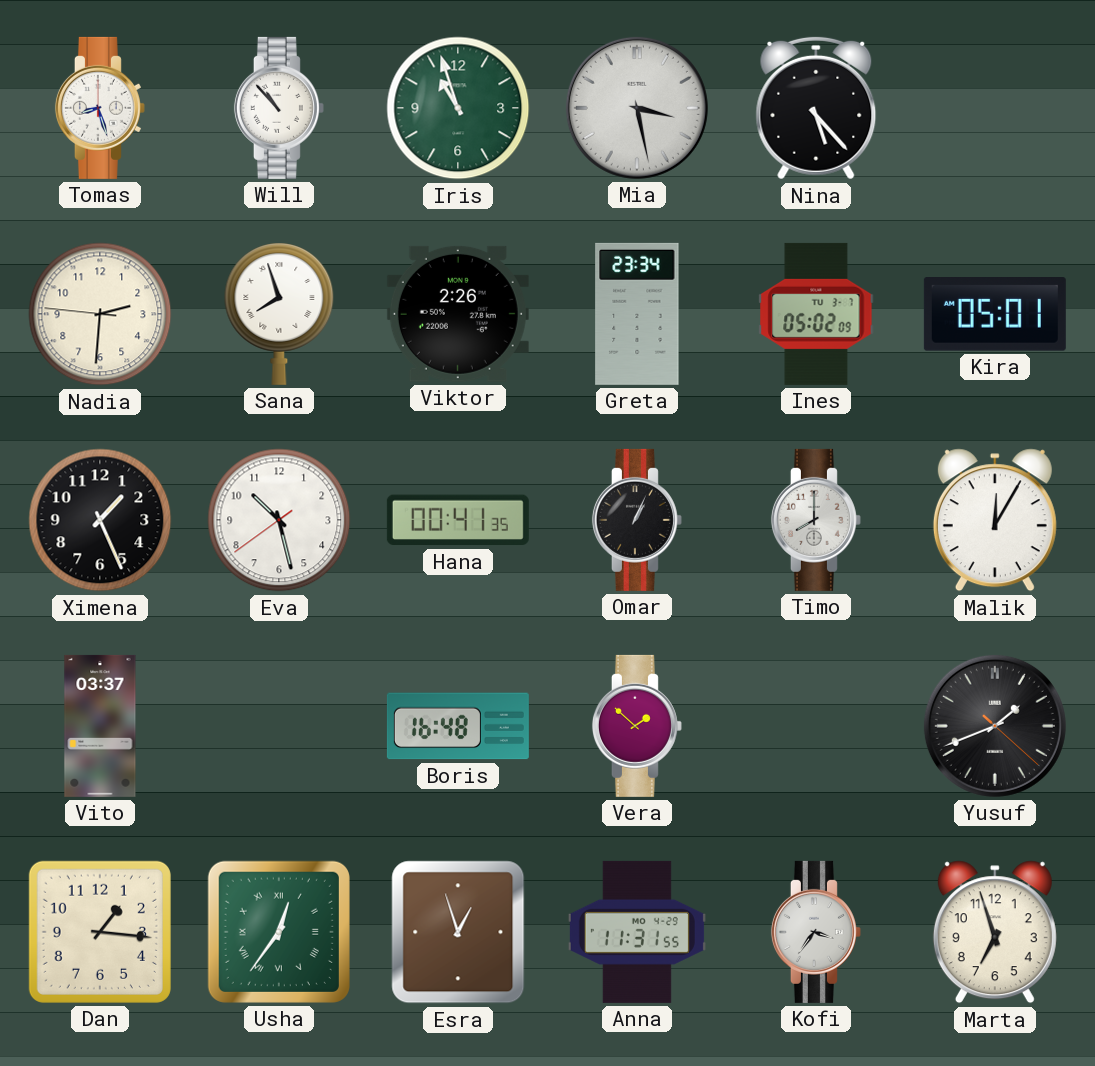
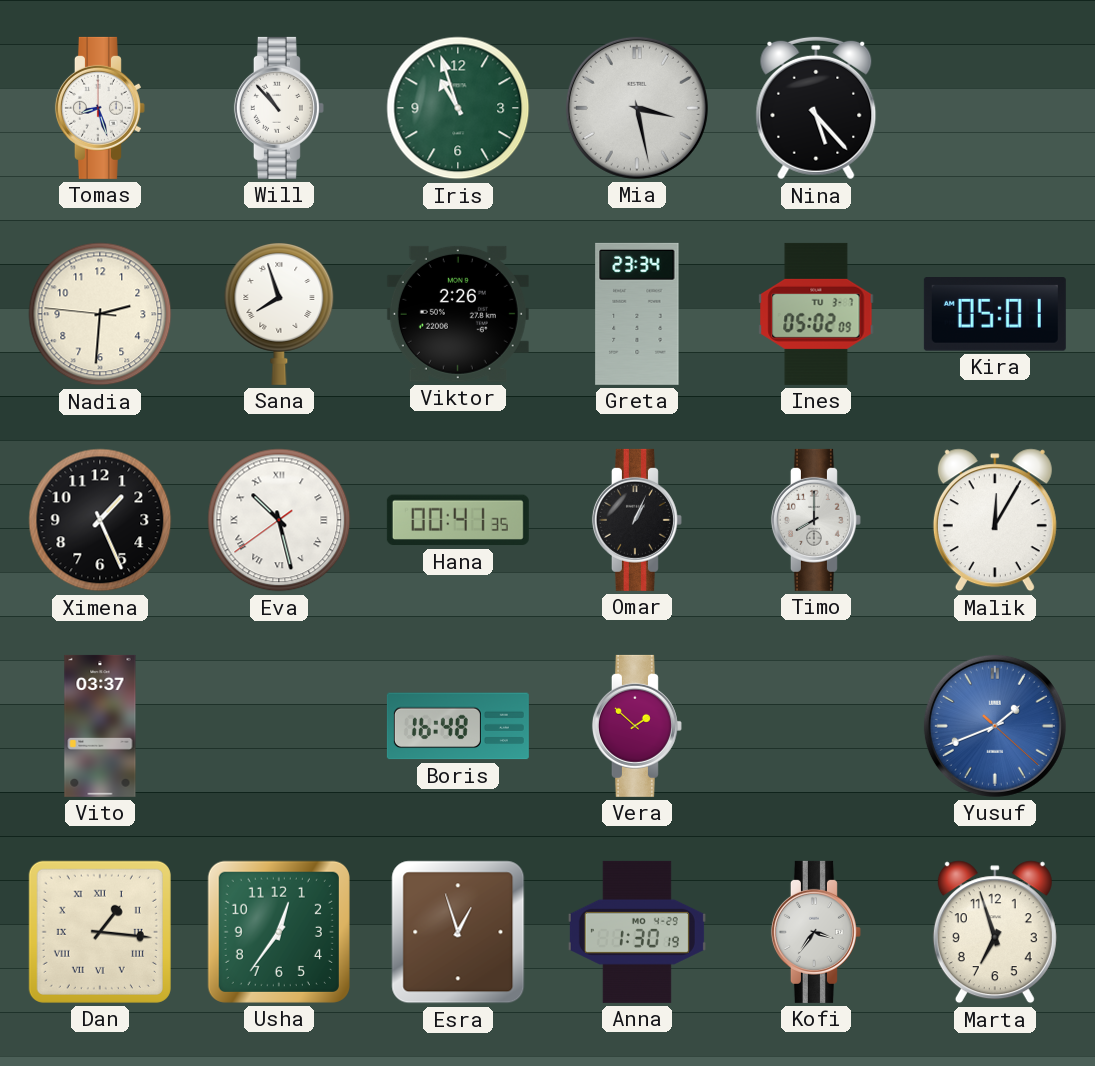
Eva numerals: Arabic -> Roman (279, 520)
Yusuf dial: black -> blue (995, 726)
Dan numerals: Arabic -> Roman (100, 932)
Usha numerals: Roman -> Arabic (279, 932)
Anna: 11:31 -> 1:30 (637, 932)
